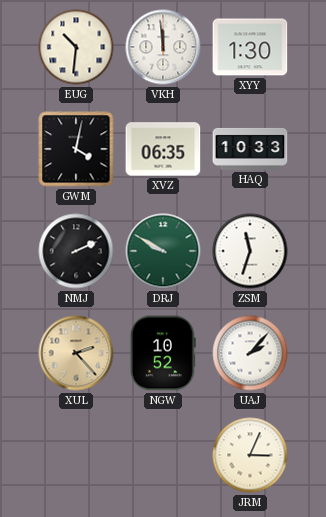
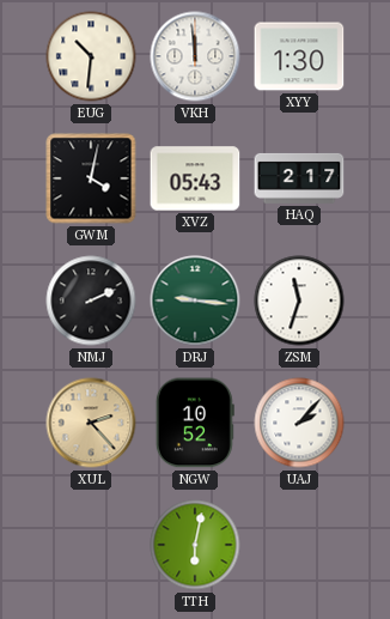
XVZ: 06:35 -> 05:43 (195, 178)
HAQ: 10:33 -> 2:17 (299, 178)
DRJ: 9:50 -> 9:16 (195, 301)
TTH: none -> 6:02 (195, 545)
JRM: 3:04 -> none (250, 455)
